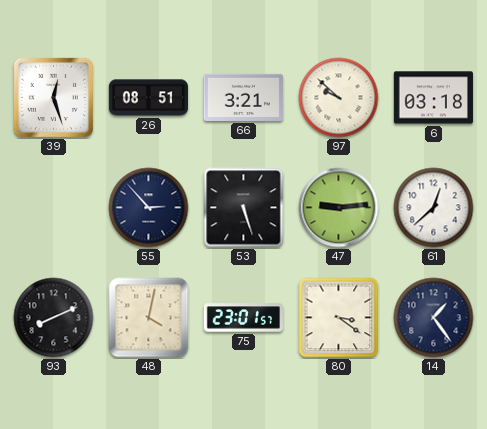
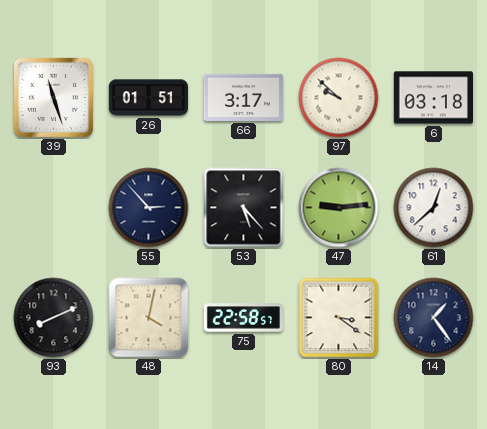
39: 12:27 -> 11:27 (53, 97)
26: 08:51 -> 01:51 (148, 98)
66: 3:21 -> 3:17 (243, 97)
53: 5:27 -> 5:23 (244, 208)
75: 23:01 -> 22:58 (243, 318)
